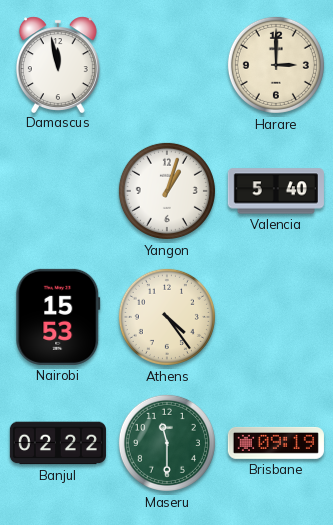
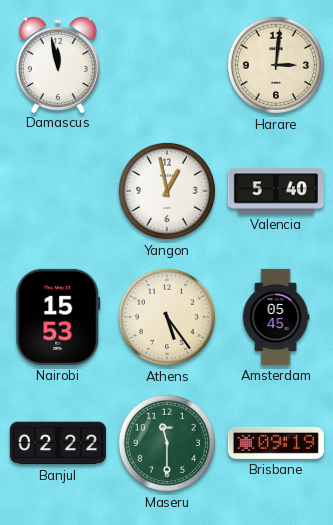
Harare: 3:00 -> 3:01 (276, 65)
Yangon: 1:03 -> 12:58 (167, 191)
Athens: 4:24 -> 5:24 (167, 317)
Amsterdam: none -> 05:45 (276, 317)
